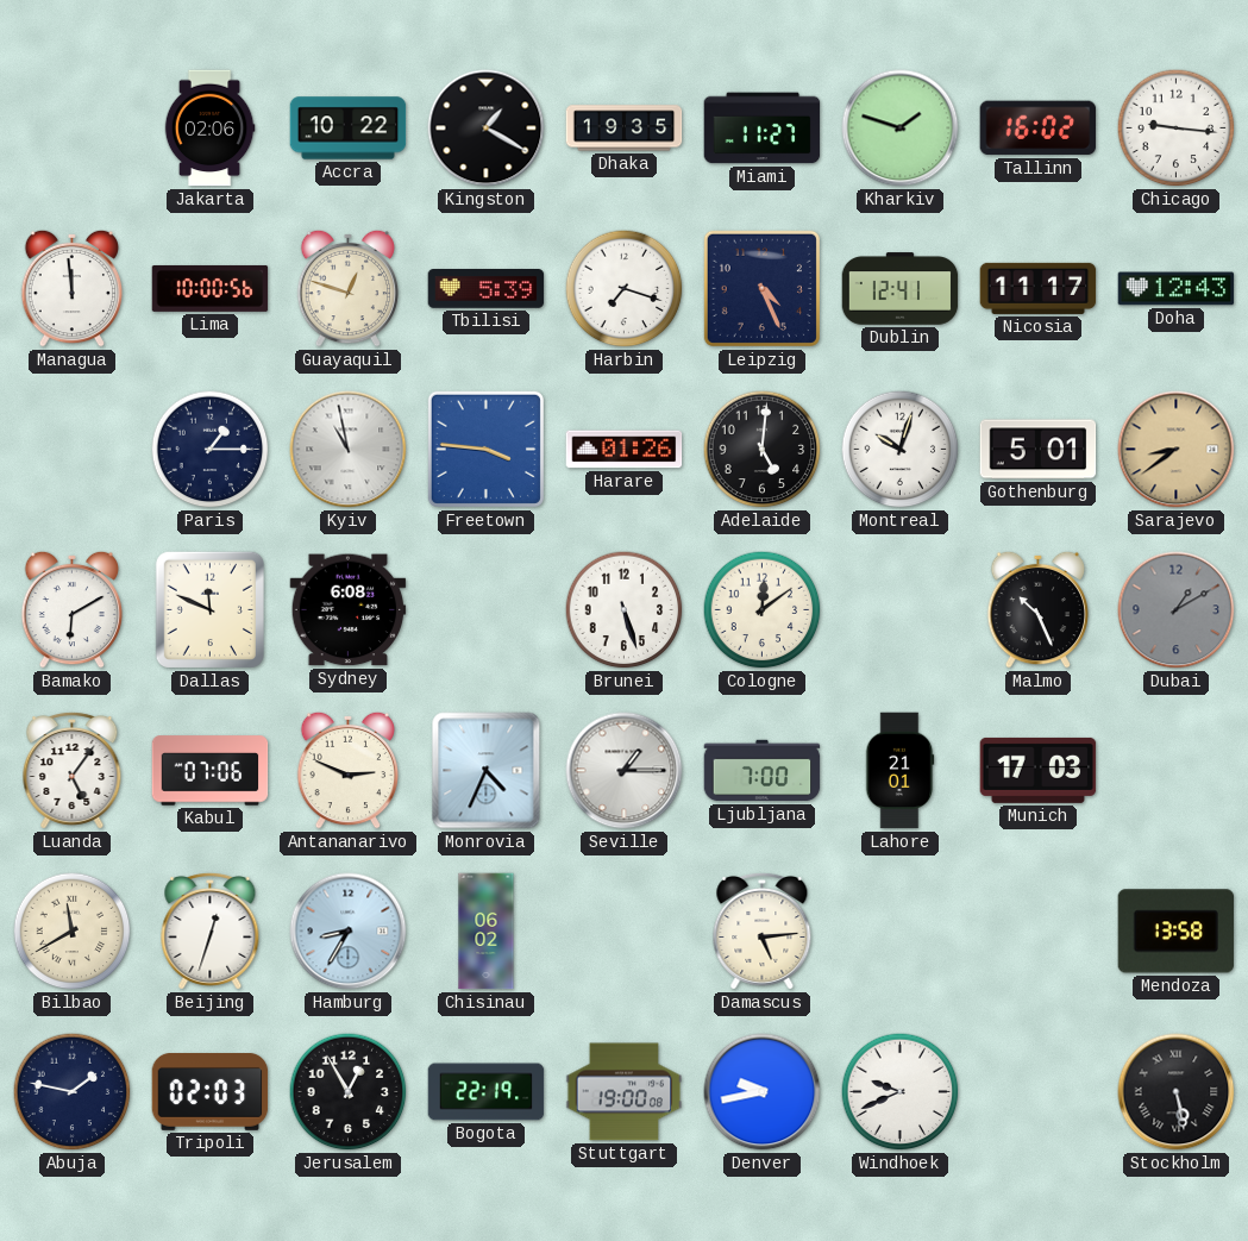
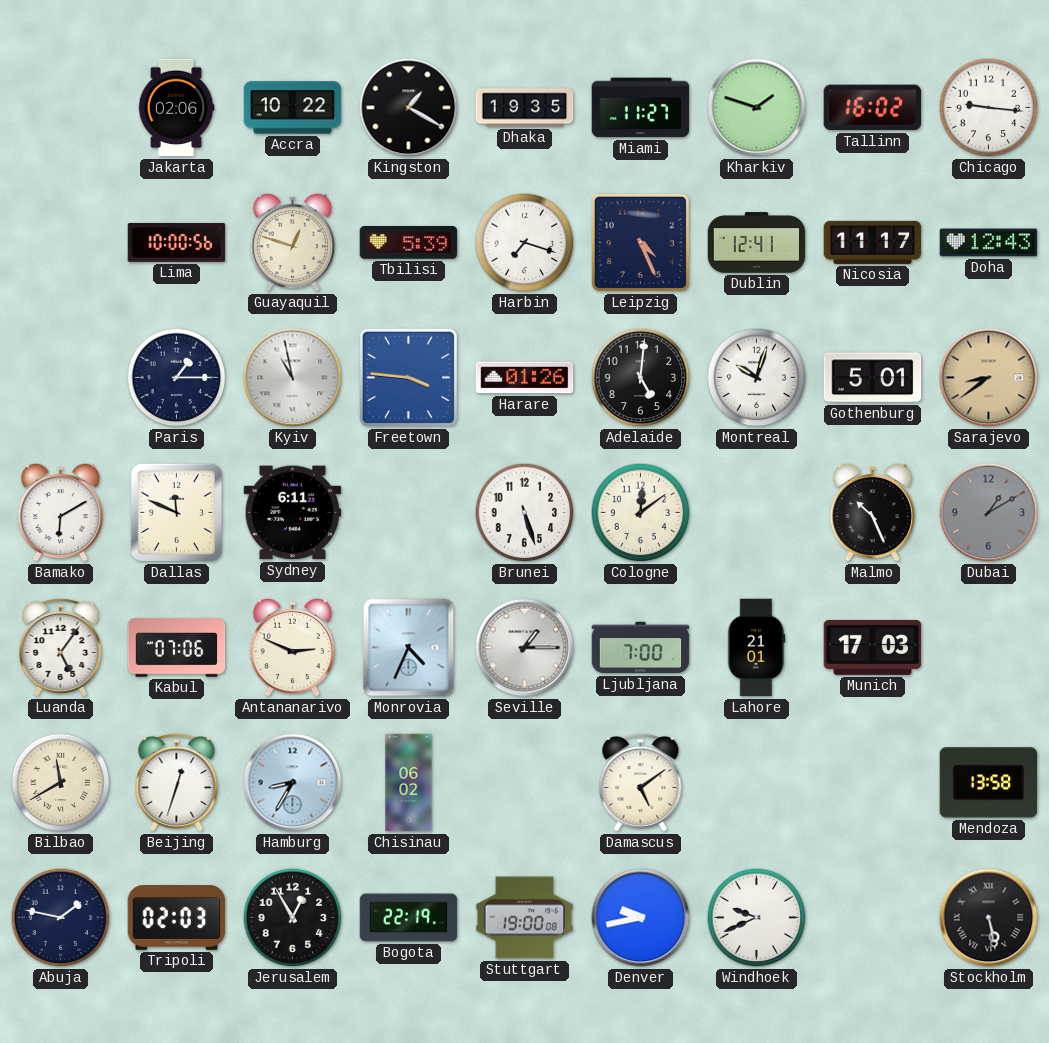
Managua: 11:59 -> none (73, 288)
Sydney: 6:08 -> 6:11 (293, 513)
Damascus: 5:14 -> 5:09 (641, 782)
